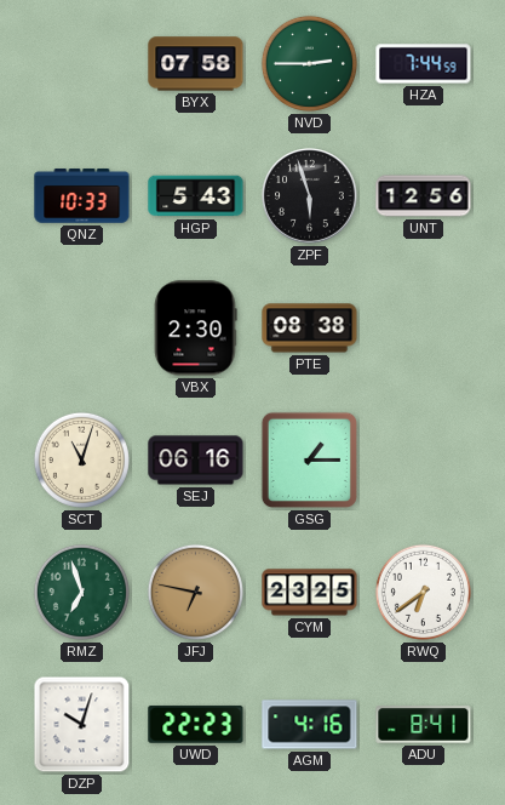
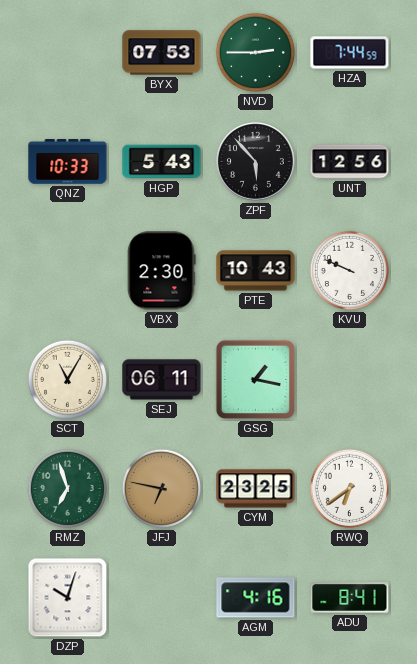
BYX: 07:58 -> 07:53 (162, 53)
ZPF: 5:57 -> 5:53 (256, 162)
PTE: 08:38 -> 10:43 (256, 271)
KVU: none -> 9:49 (349, 270)
SCT: 11:03 -> 11:05 (67, 379)
SEJ: 06:16 -> 06:11 (162, 380)
GSG: 1:15 -> 1:17 (255, 379)
UWD: 22:23 -> none (196, 724)
